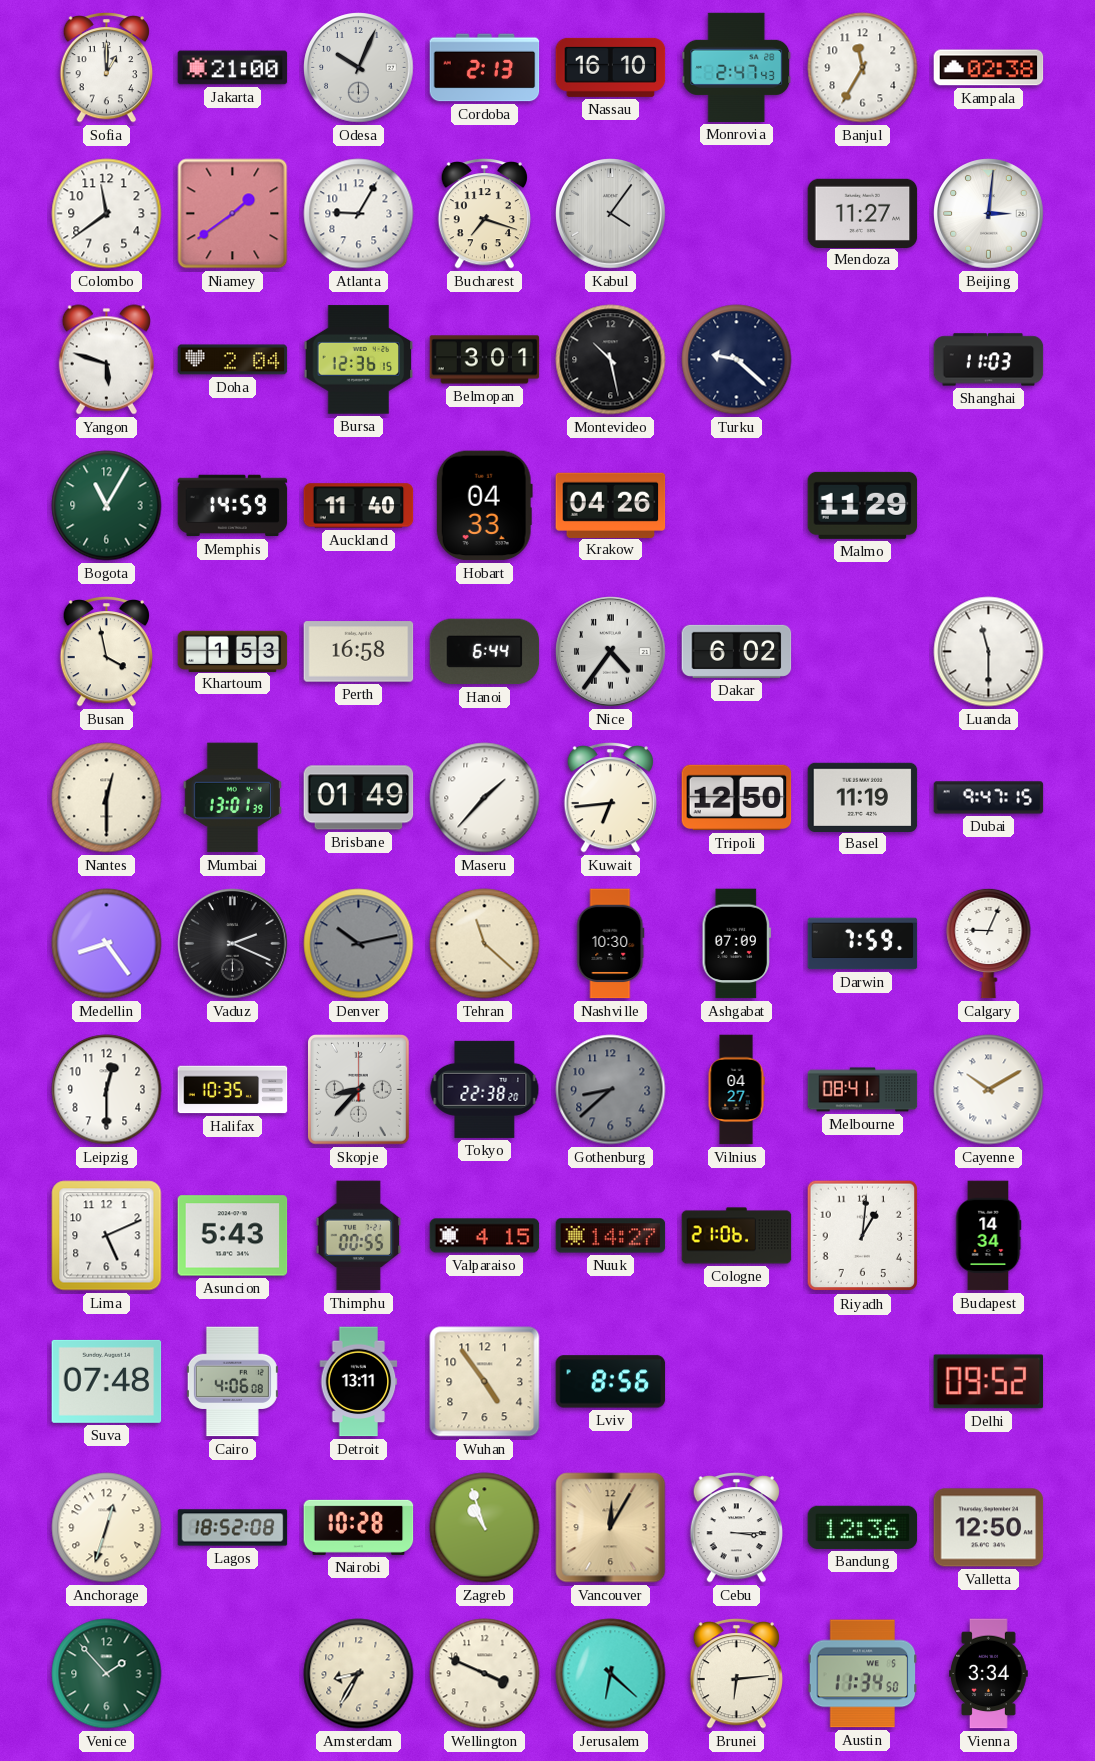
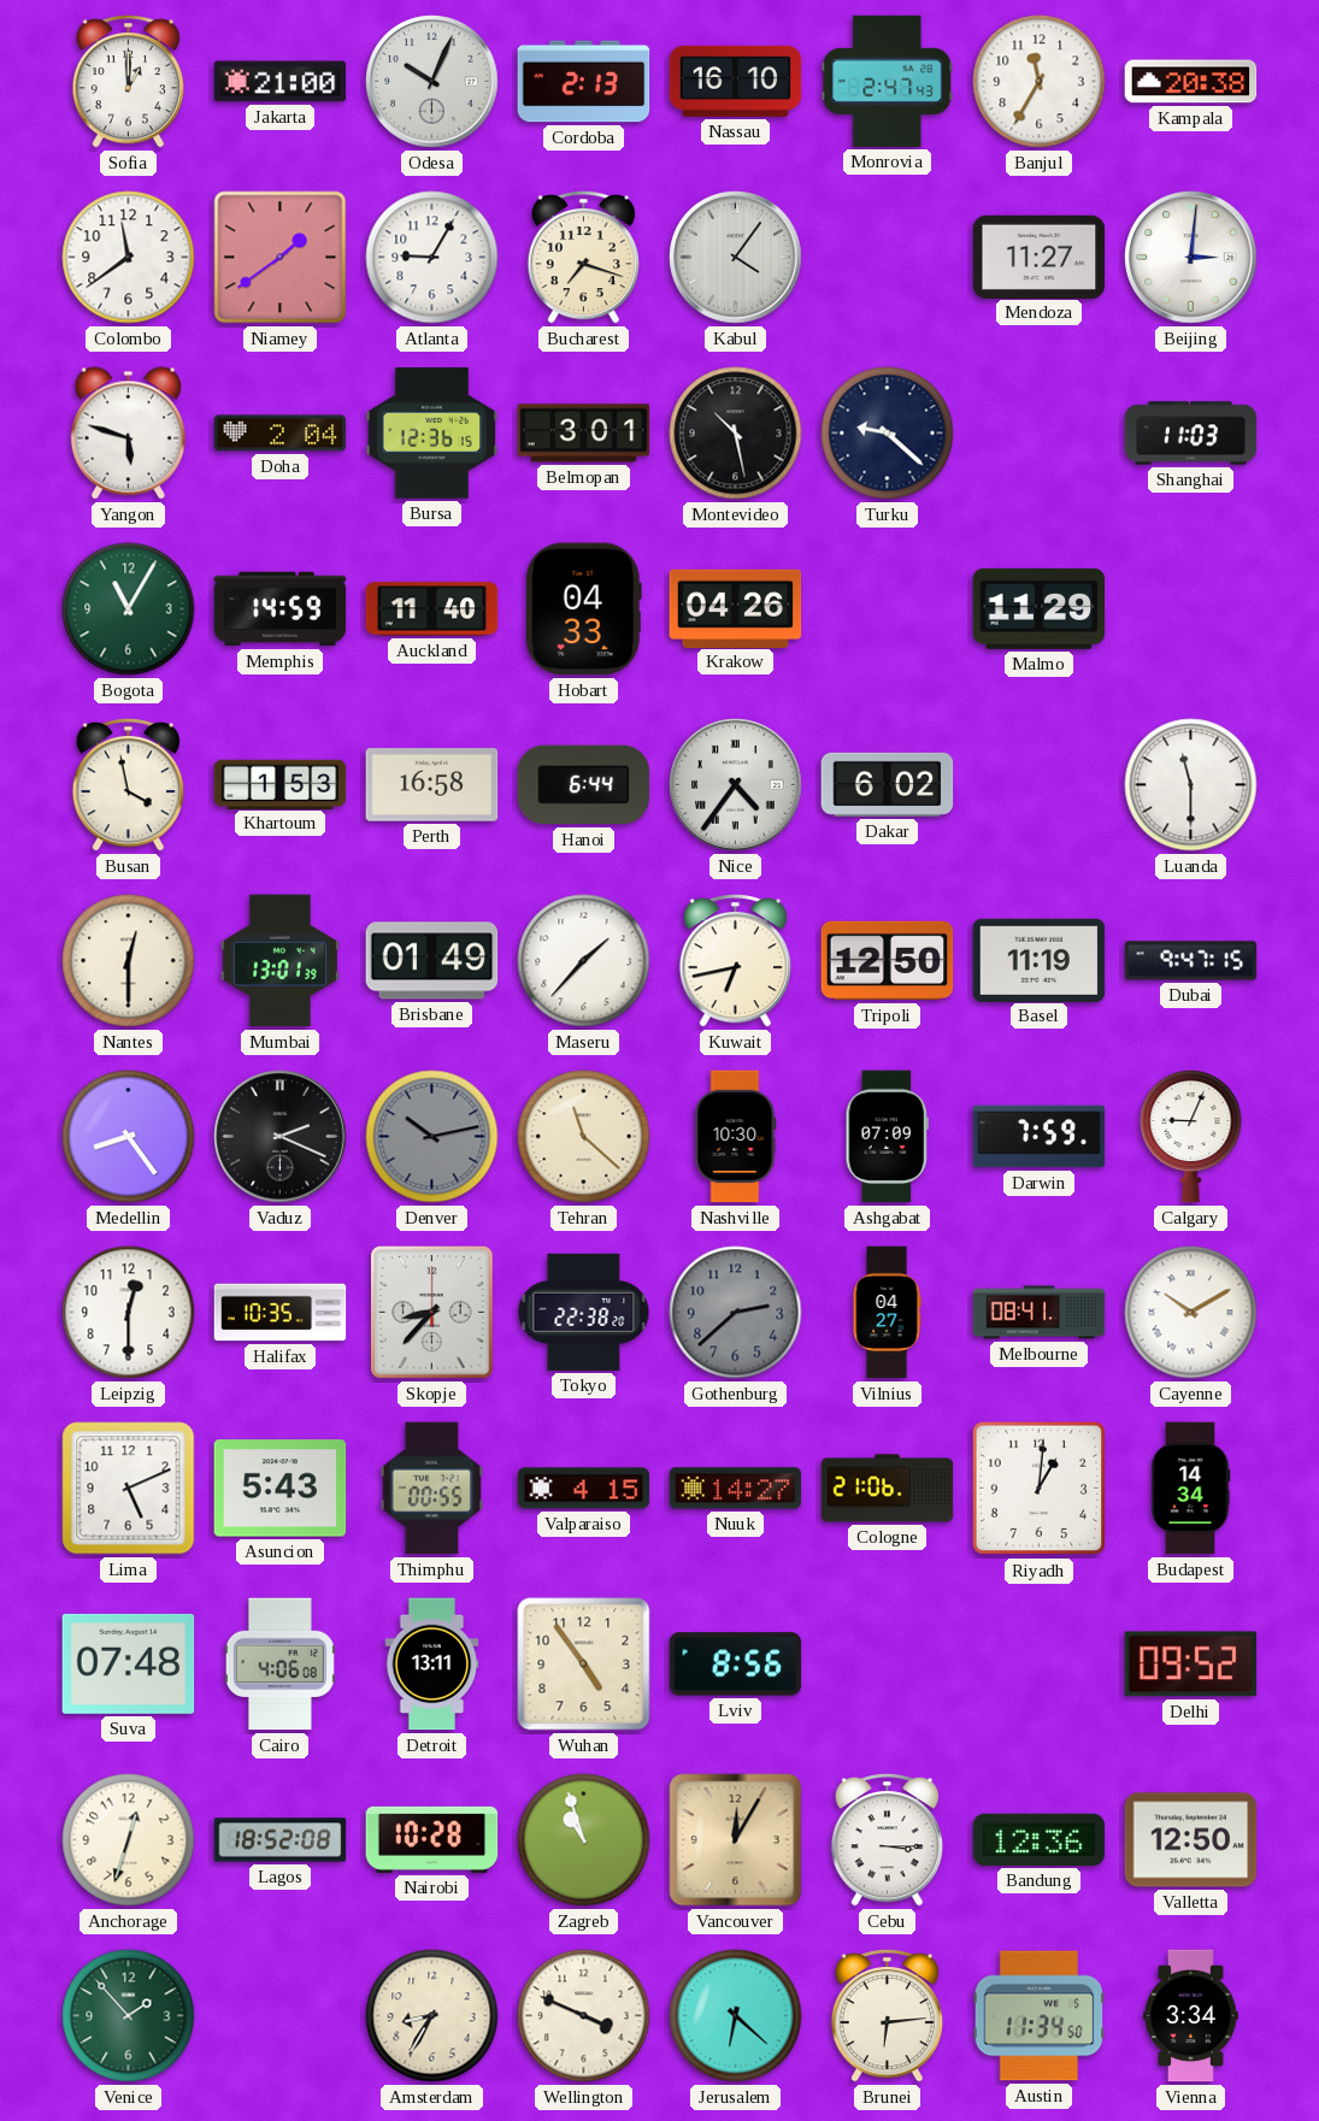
Kampala: 02:38 -> 20:38 (1191, 82)
Kuwait: 6:44 -> 6:43 (735, 961)
Gothenburg: 8:38 -> 2:38 (736, 1313)
